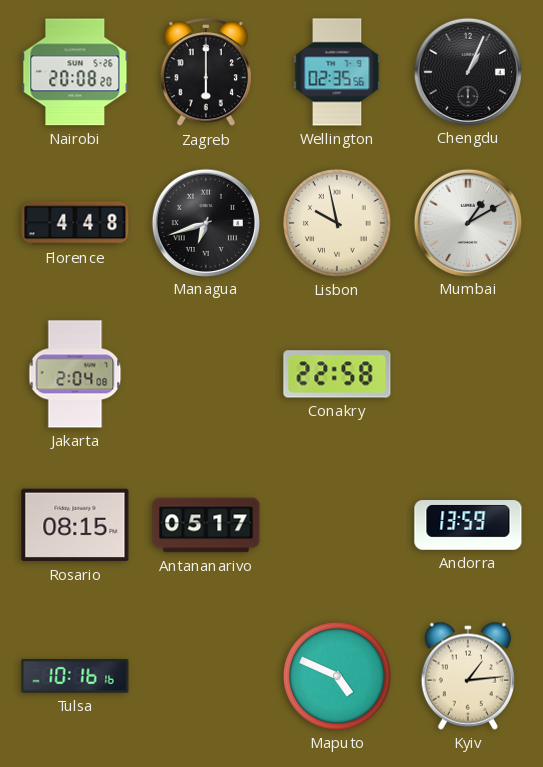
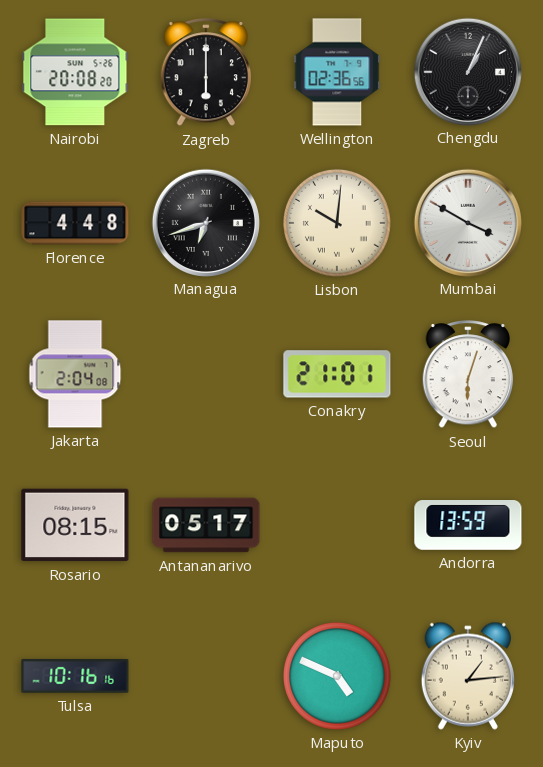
Wellington: 02:35 -> 02:36 (337, 72)
Lisbon: 9:58 -> 10:01 (337, 223)
Mumbai: 1:10 -> 3:50 (467, 222)
Conakry: 22:58 -> 21:01 (337, 374)
Seoul: none -> 6:03 (468, 375)
